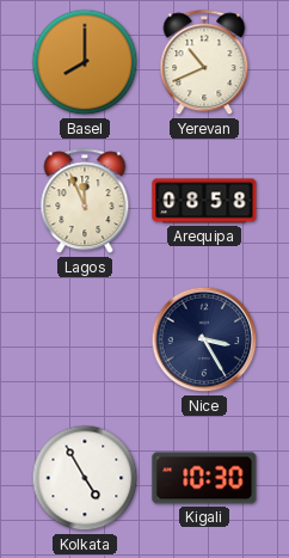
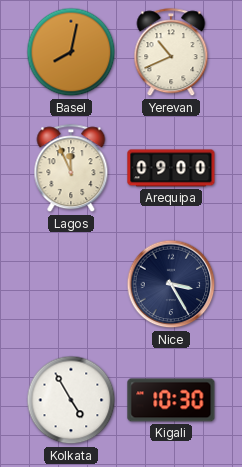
Basel: 8:00 -> 8:02 (71, 52)
Arequipa: 08:58 -> 09:00 (171, 168)
